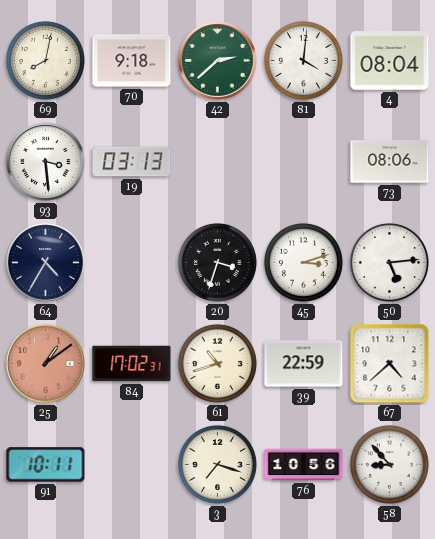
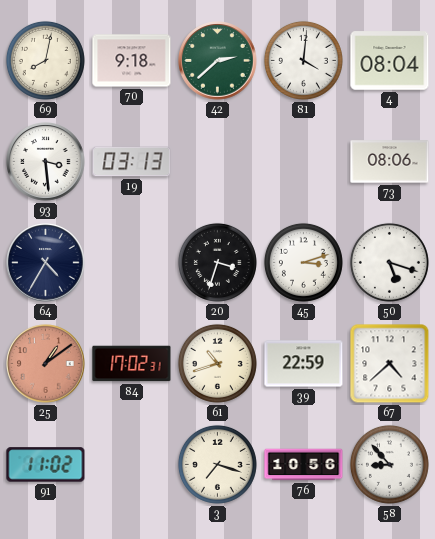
50: 5:14 -> 5:18 (389, 262)
91: 10:11 -> 11:02 (46, 465)
